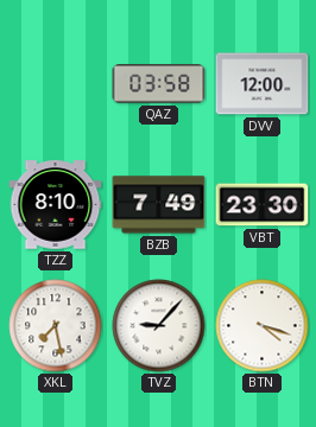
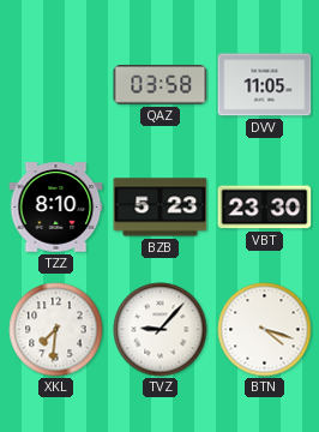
DVV: 12:00 -> 11:05 (265, 85)
BZB: 7:49 -> 5:23 (161, 208)
XKL: 7:28 -> 7:31 (56, 330)
